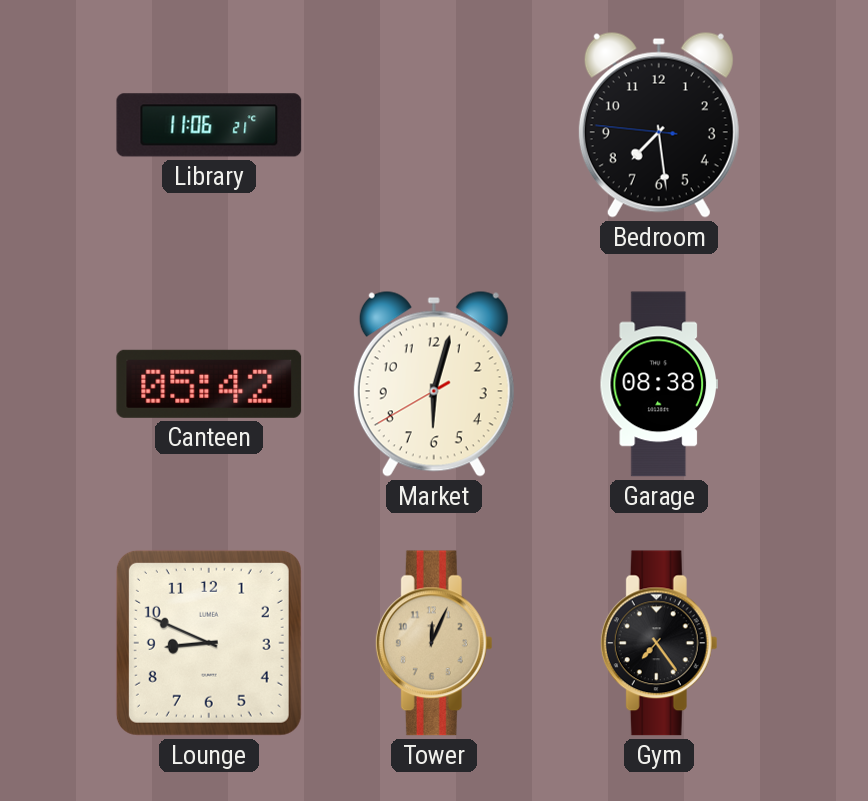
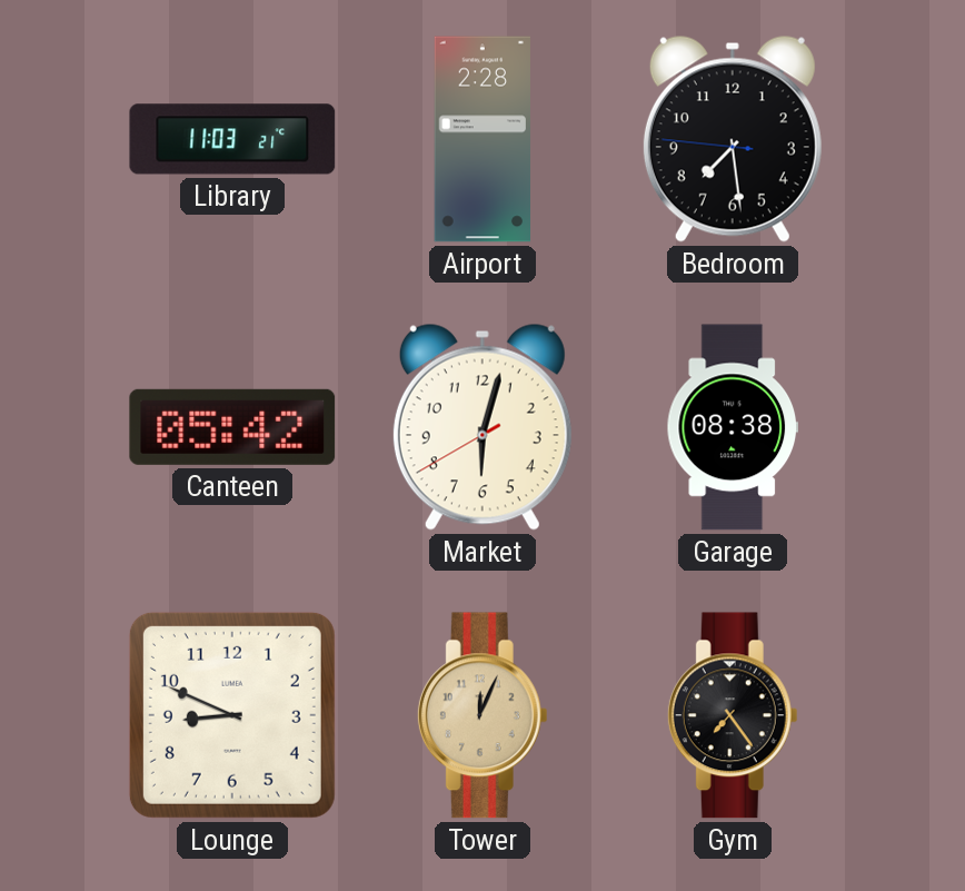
Library: 11:06 -> 11:03 (232, 139)
Airport: none -> 2:28 (482, 139)
